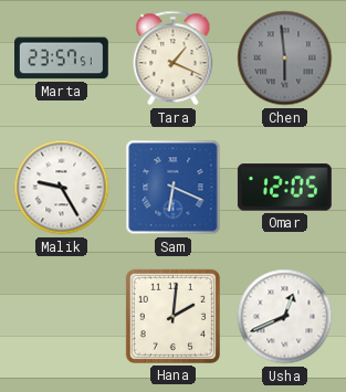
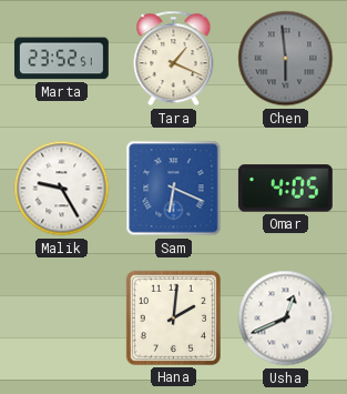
Marta: 23:57 -> 23:52 (61, 59)
Omar: 12:05 -> 4:05 (285, 189)
